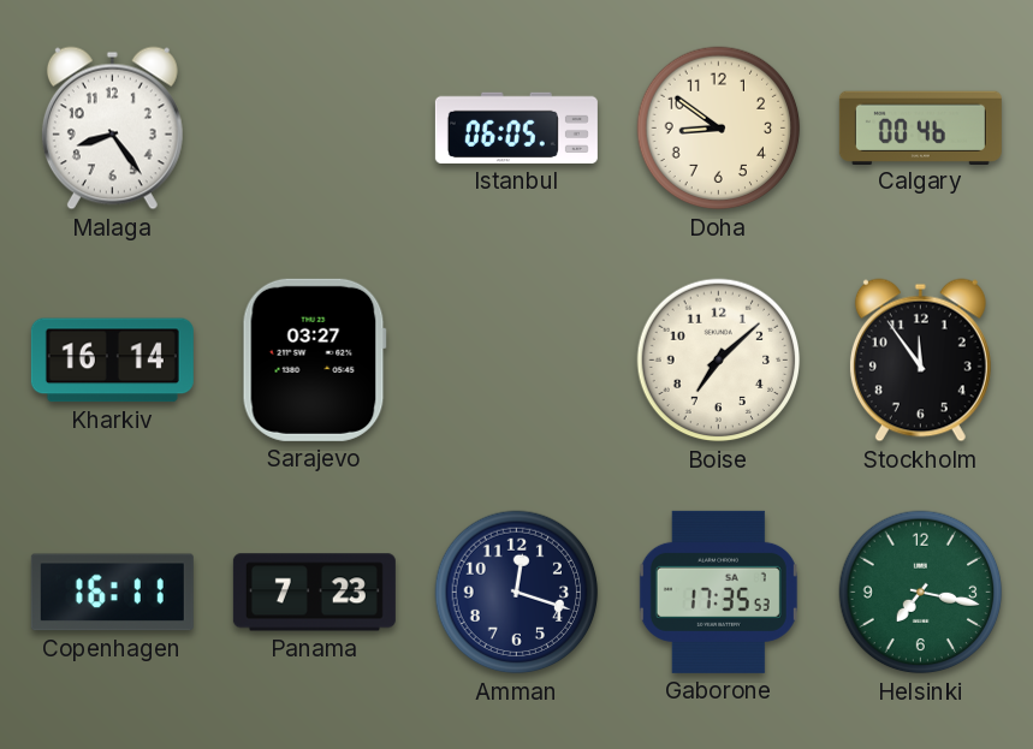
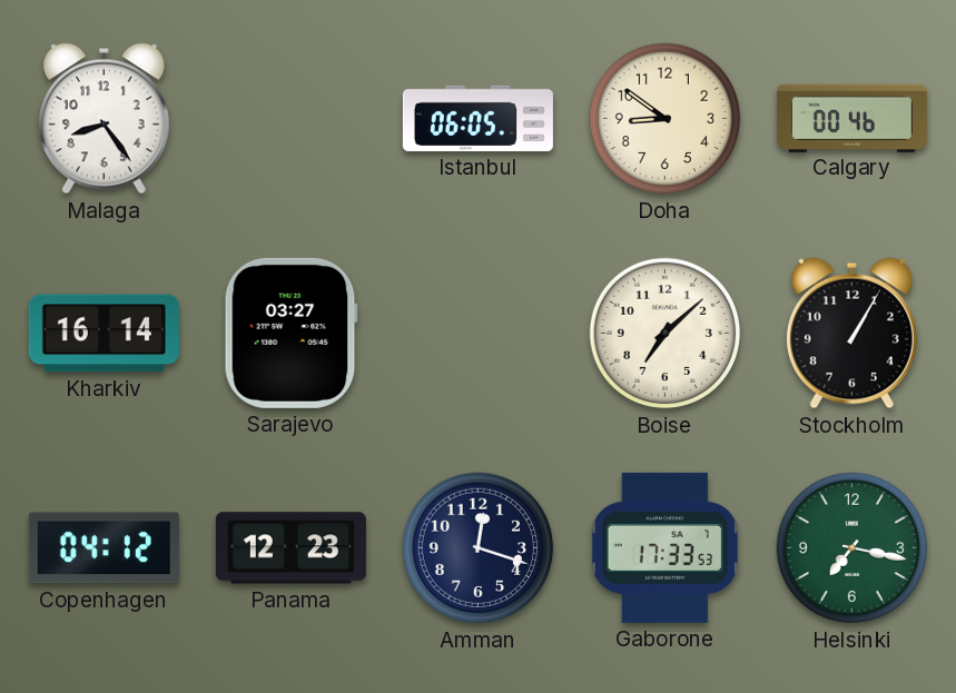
Stockholm: 11:54 -> 1:05 (851, 334)
Copenhagen: 16:11 -> 04:12 (104, 548)
Panama: 7:23 -> 12:23 (290, 548)
Gaborone: 17:35 -> 17:33 (664, 547)
